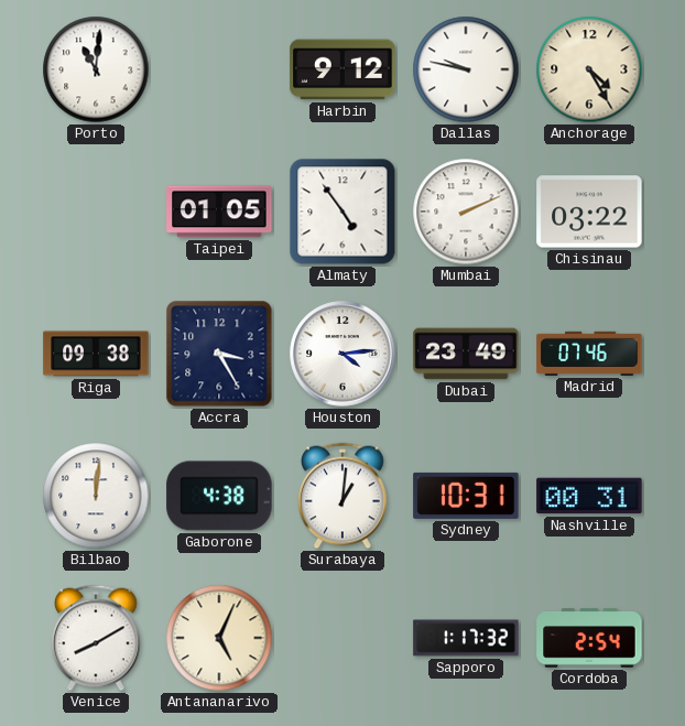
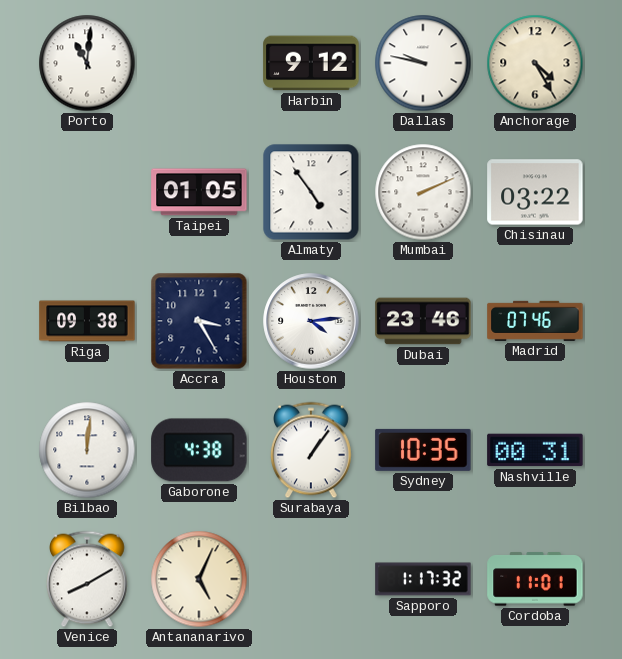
Dubai: 23:49 -> 23:46 (423, 321)
Surabaya: 1:01 -> 1:06 (312, 450)
Sydney: 10:31 -> 10:35 (423, 450)
Cordoba: 2:54 -> 11:01 (535, 579)
